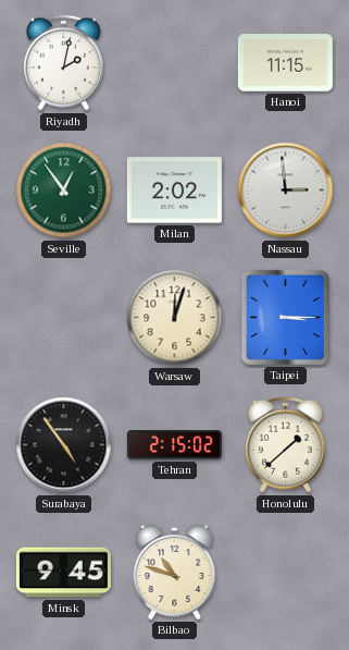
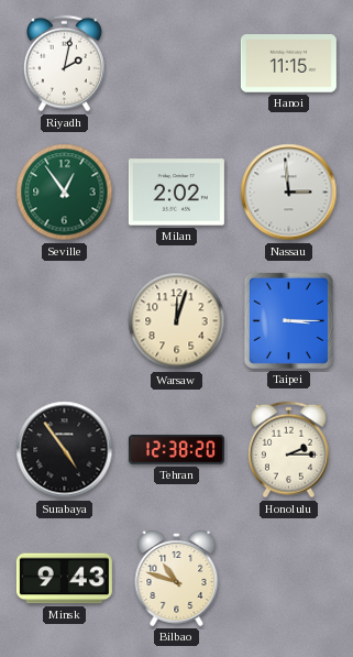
Tehran: 2:15 -> 12:38 (176, 450)
Honolulu: 1:38 -> 2:15 (288, 450)
Minsk: 9:45 -> 9:43 (64, 579)
